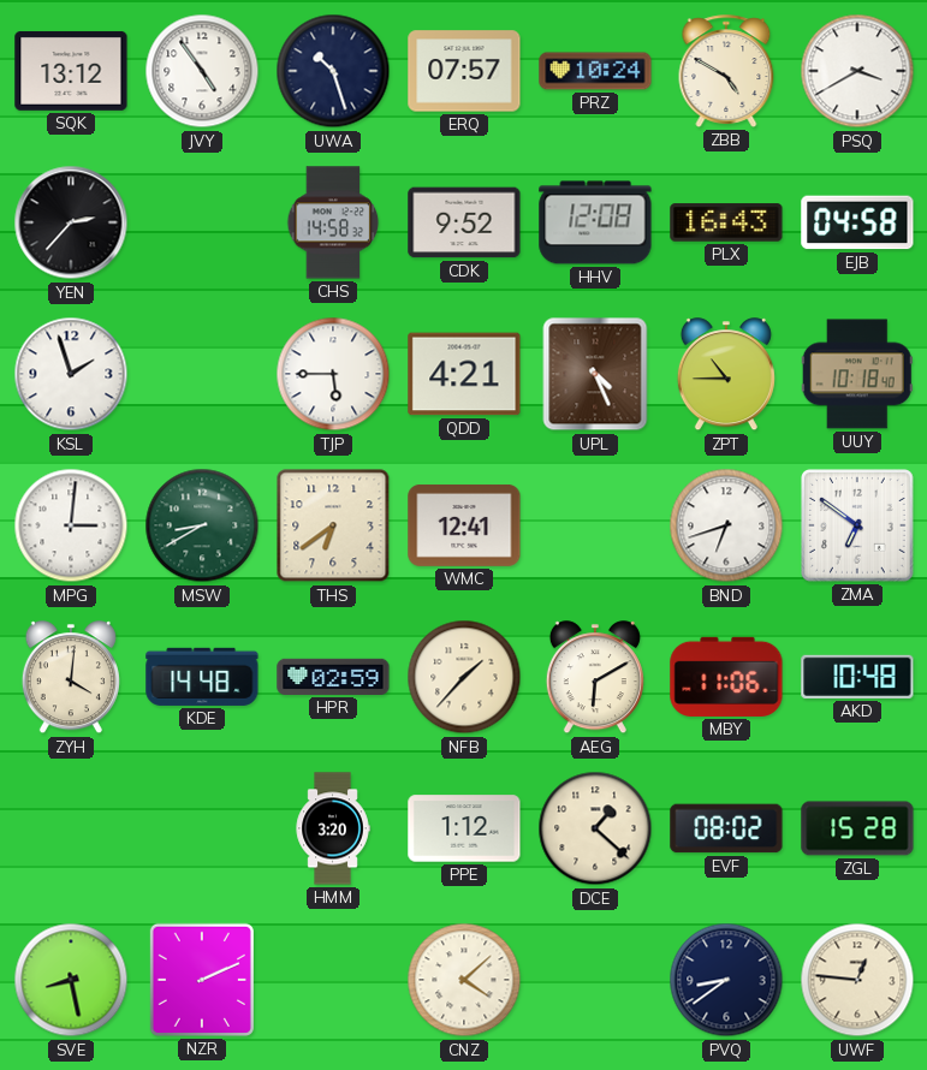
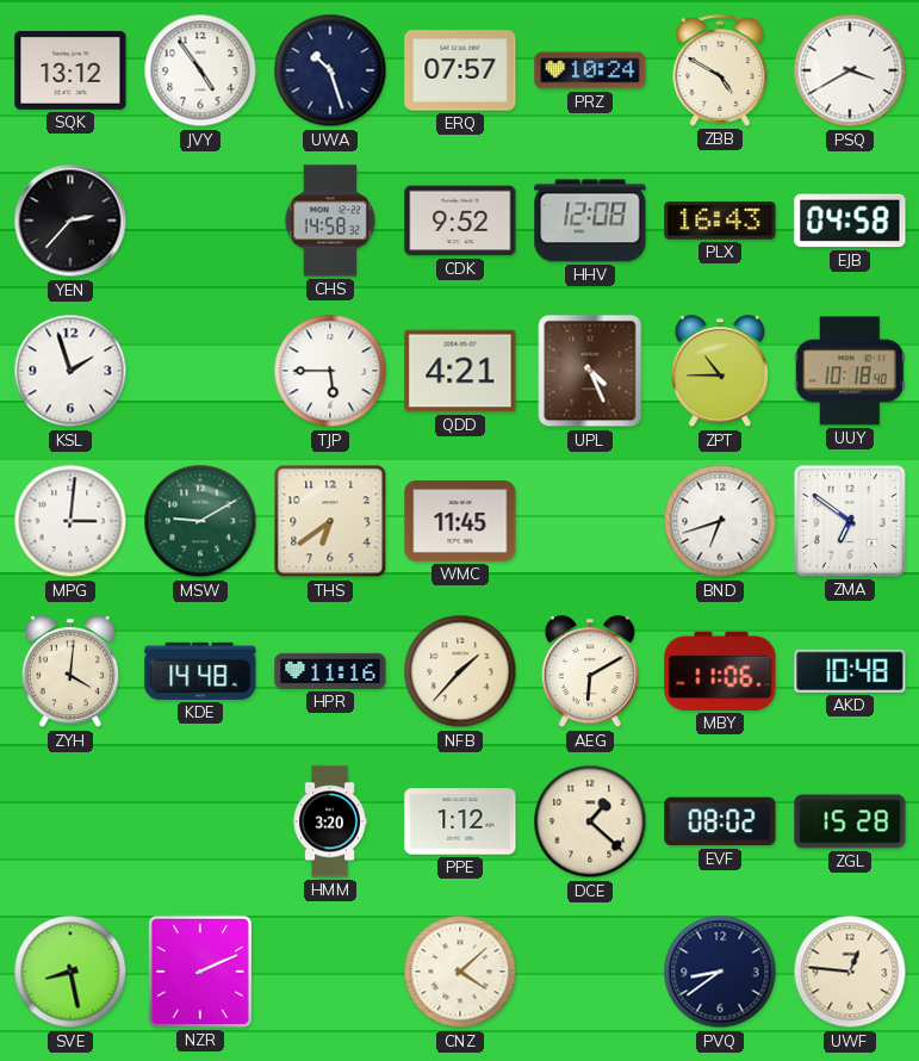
MSW: 8:40 -> 9:10 (200, 521)
WMC: 12:41 -> 11:45 (460, 521)
HPR: 02:59 -> 11:16 (330, 671)
